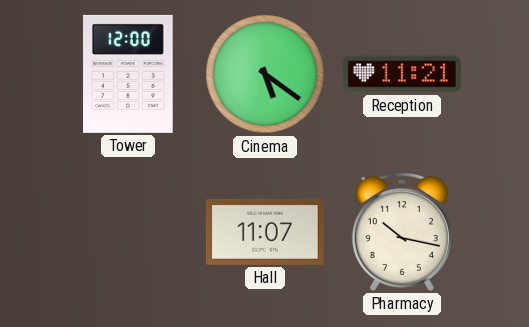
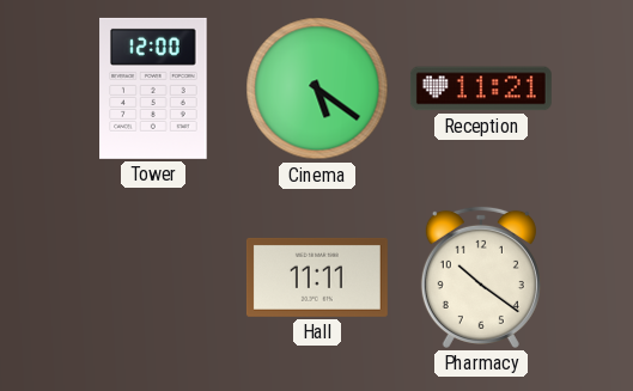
Hall: 11:07 -> 11:11 (317, 277)
Pharmacy: 10:17 -> 10:21 (481, 277)
